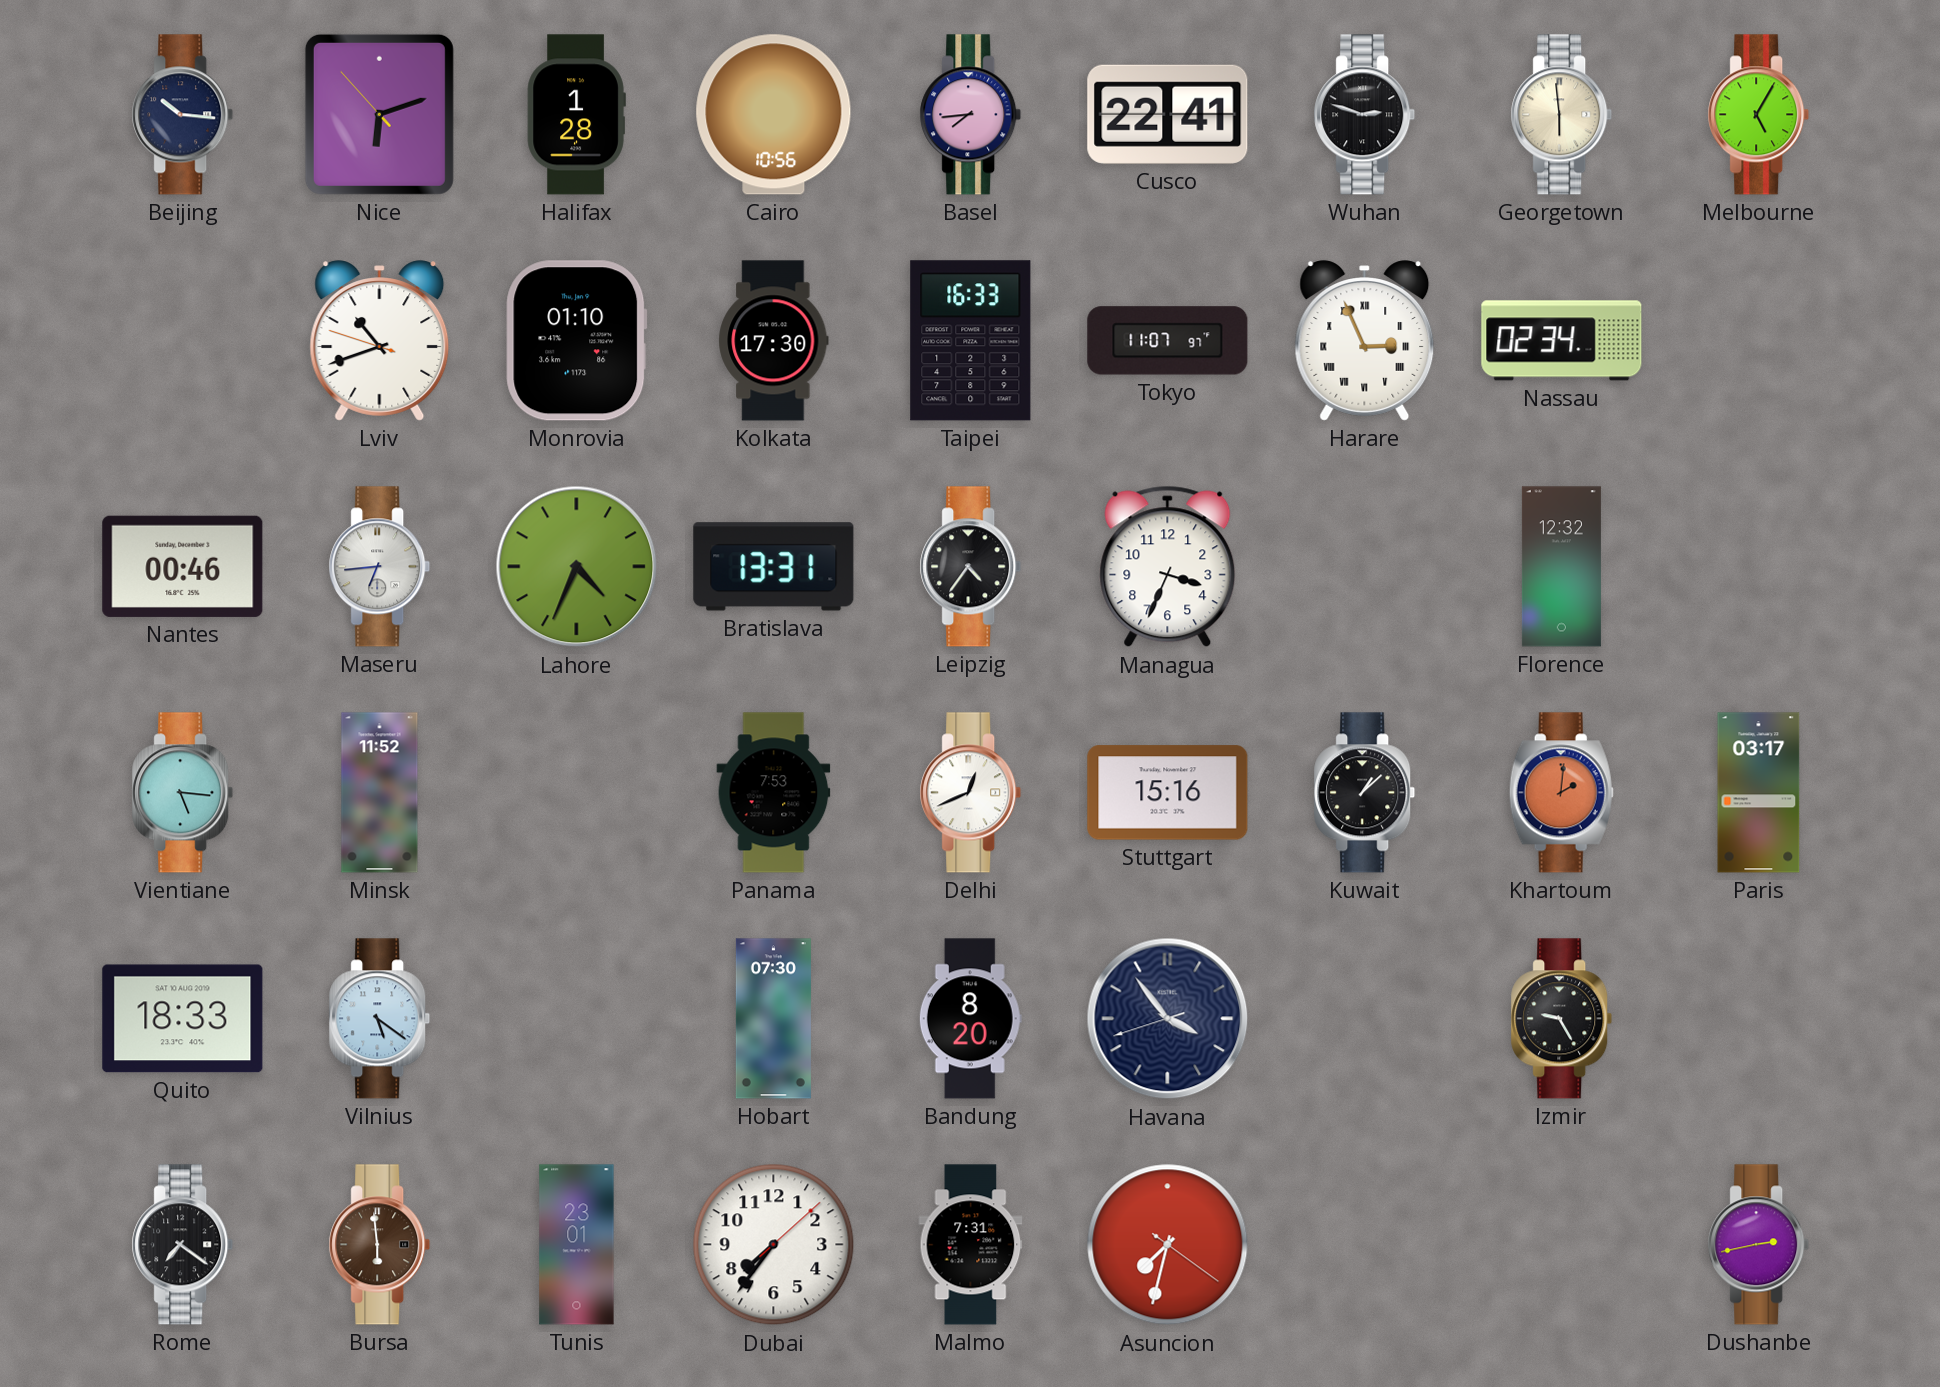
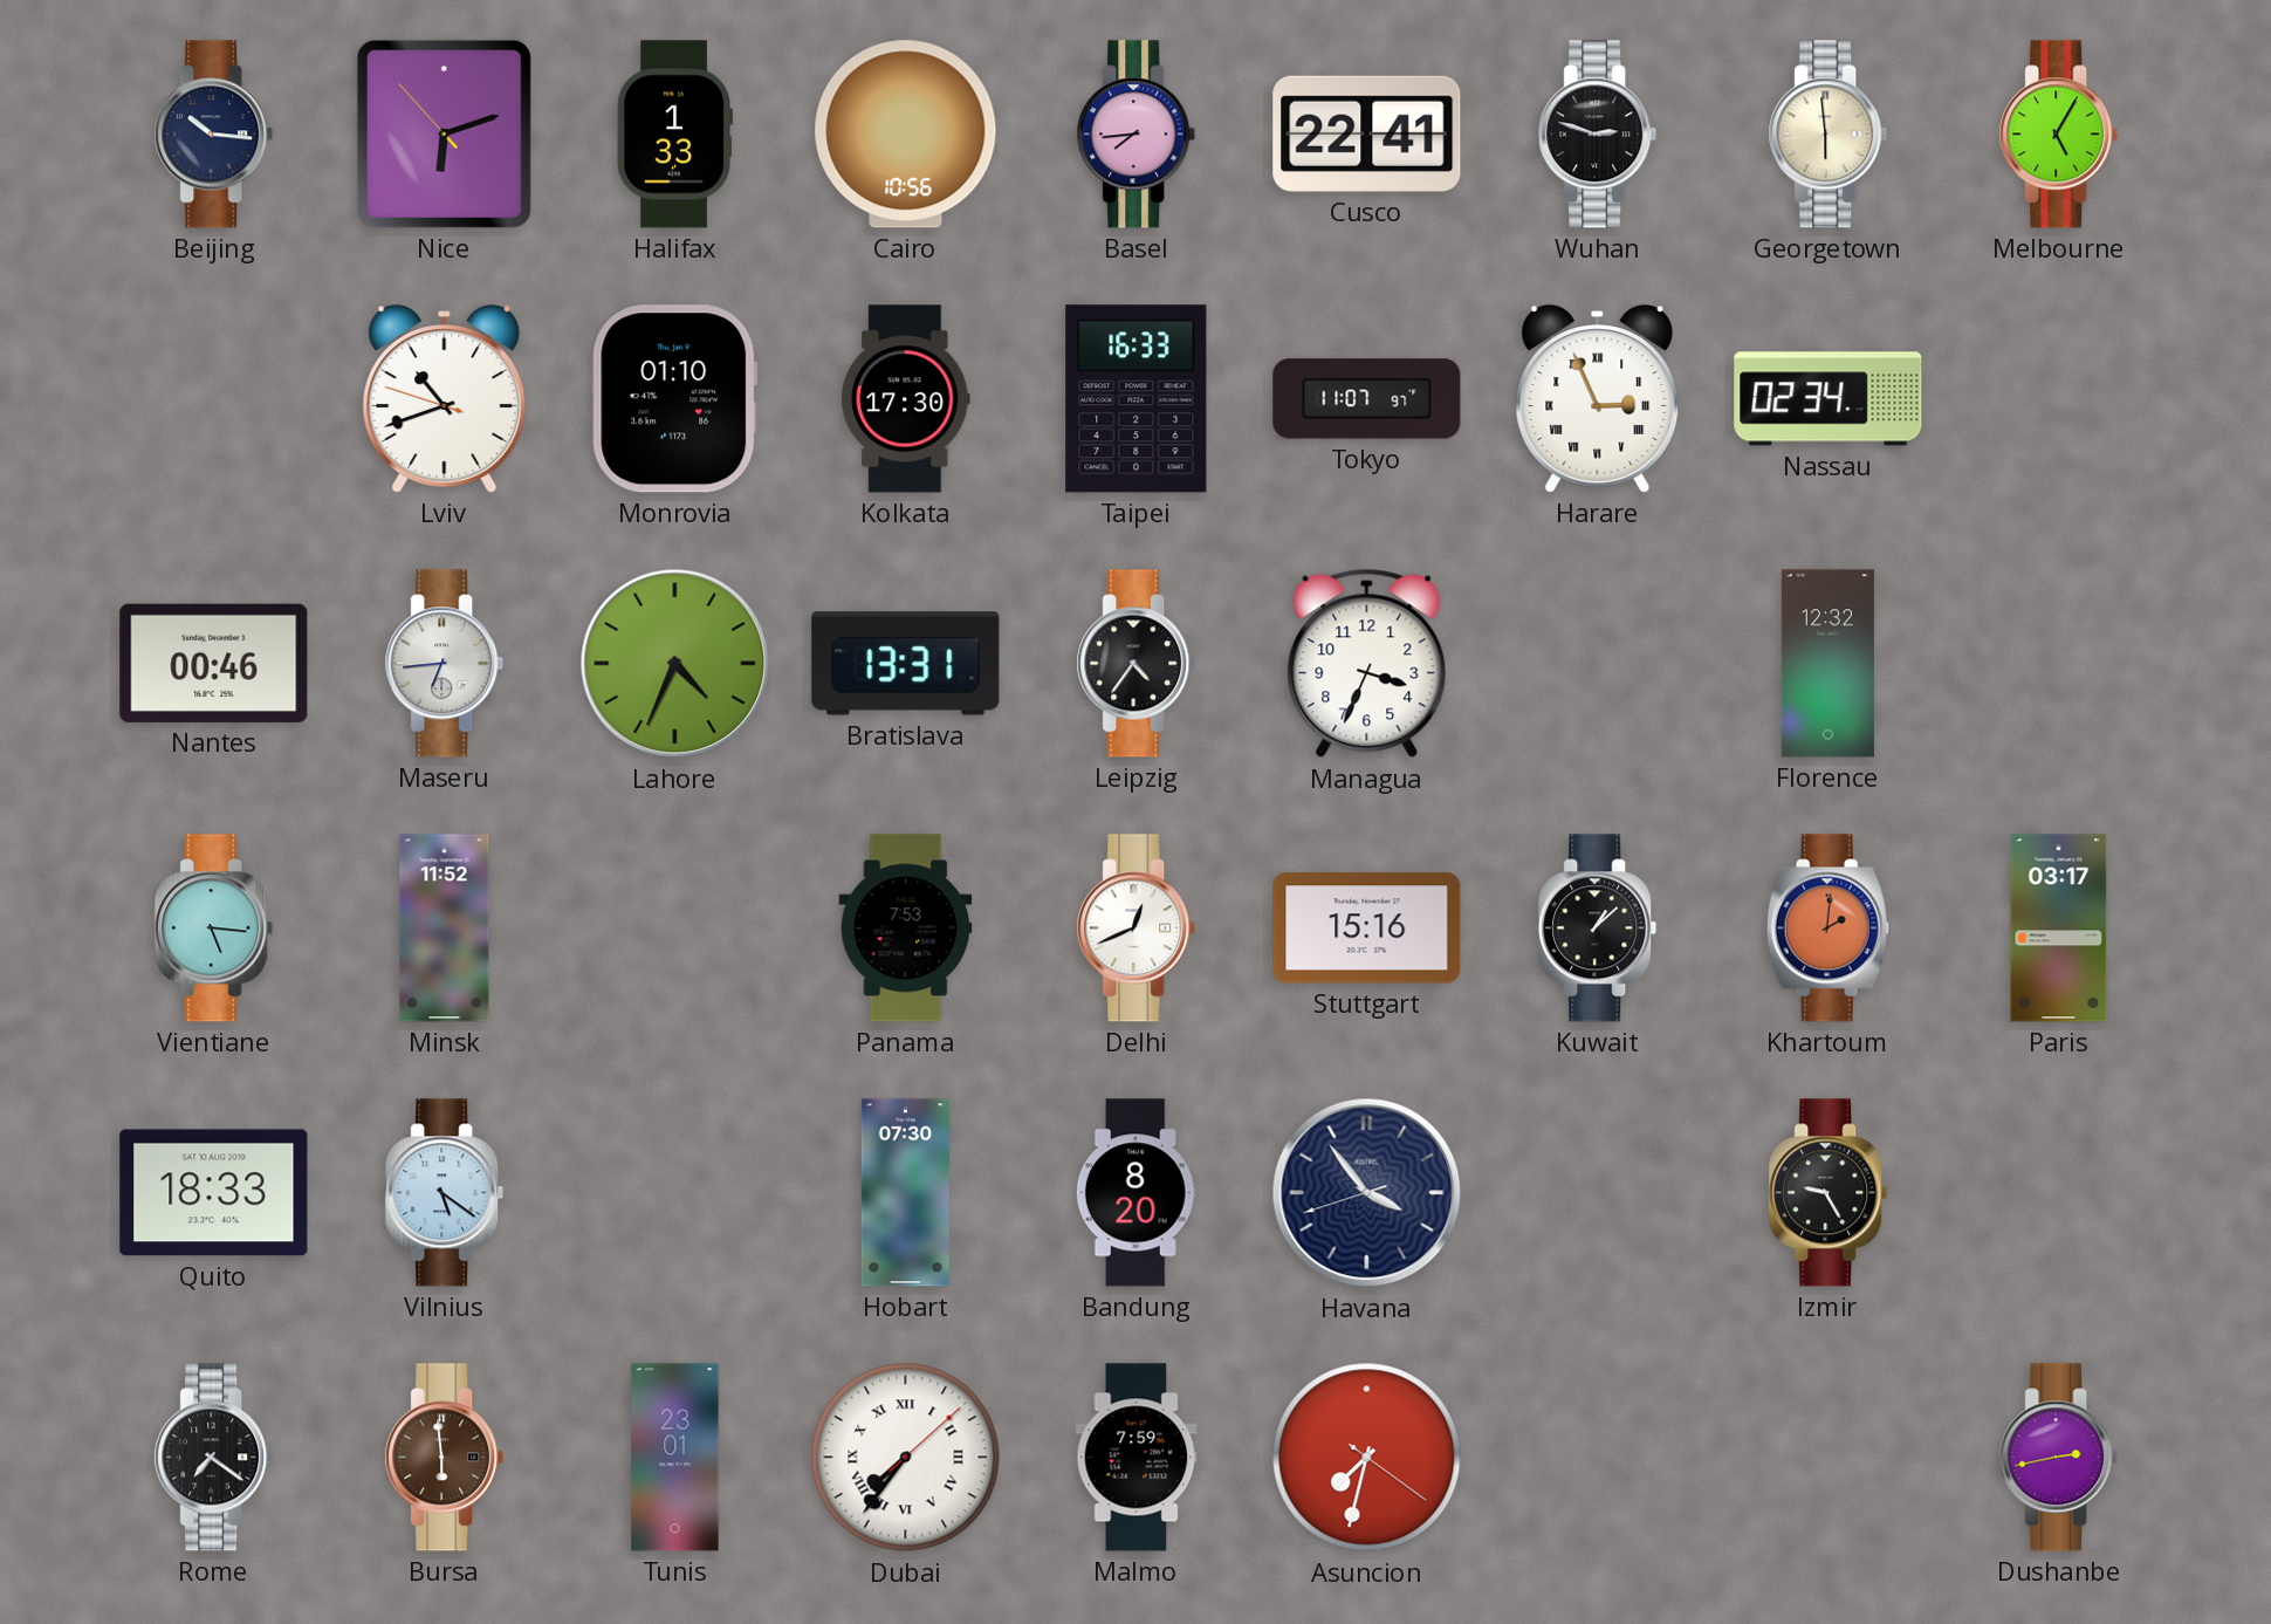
Halifax: 1:28 -> 1:33 (674, 135)
Dubai numerals: Arabic -> Roman (906, 1458)
Malmo: 7:31 -> 7:59 (1137, 1458)
